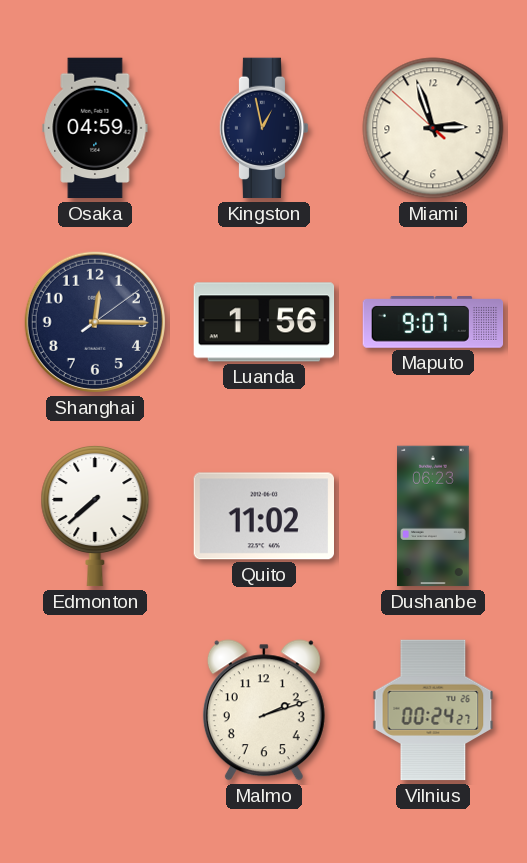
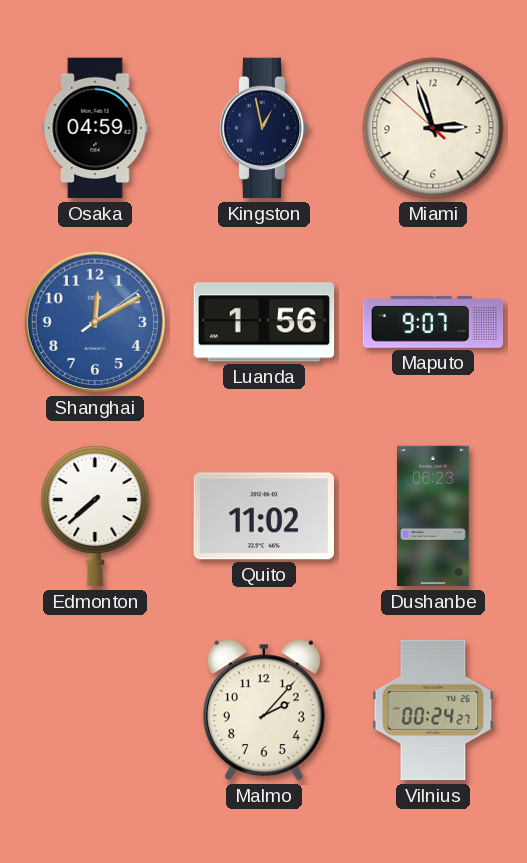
Shanghai: 12:15 -> 12:10 (95, 322)
Shanghai dial: navy -> blue (95, 322)
Malmo: 2:12 -> 2:07 (264, 710)
